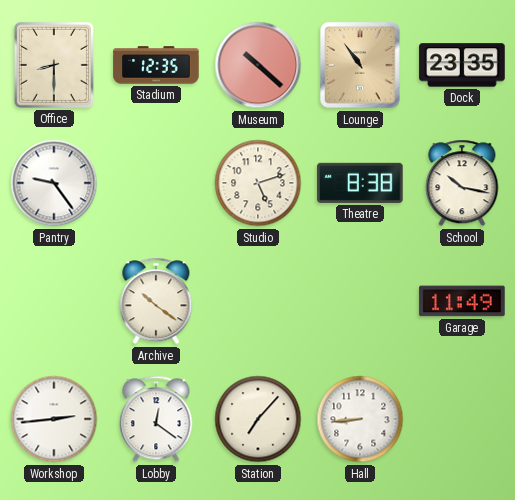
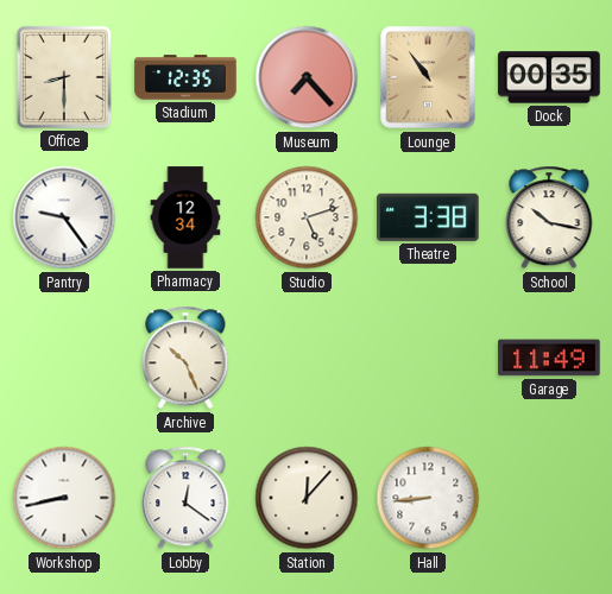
Museum: 10:22 -> 7:23 (307, 77)
Dock: 23:35 -> 00:35 (549, 77)
Pharmacy: none -> 12:34 (185, 217)
Theatre: 8:38 -> 3:38 (428, 217)
Archive: 10:21 -> 10:26 (185, 358)
Workshop: 2:44 -> 8:43 (64, 498)
Station: 7:07 -> 12:07 (307, 498)
